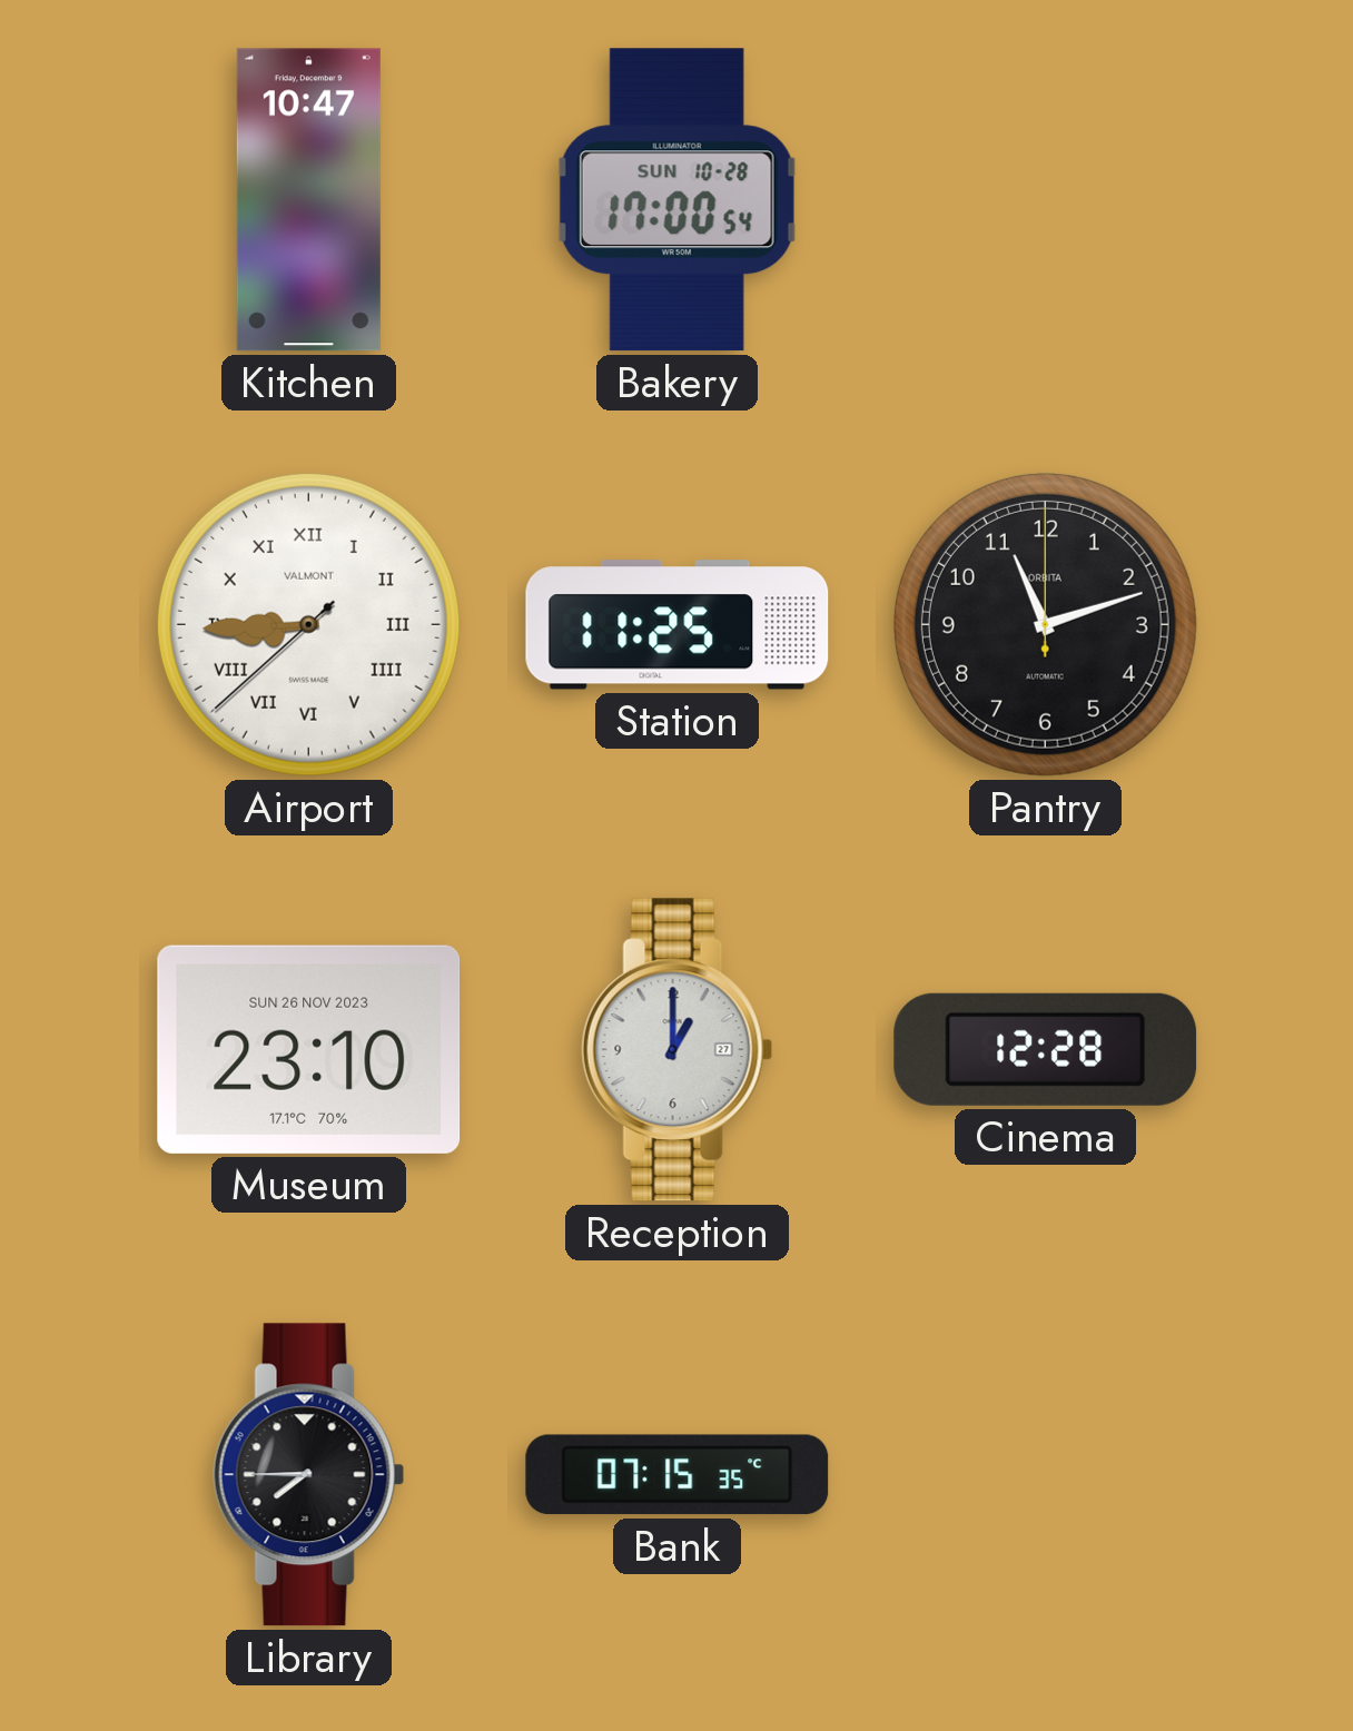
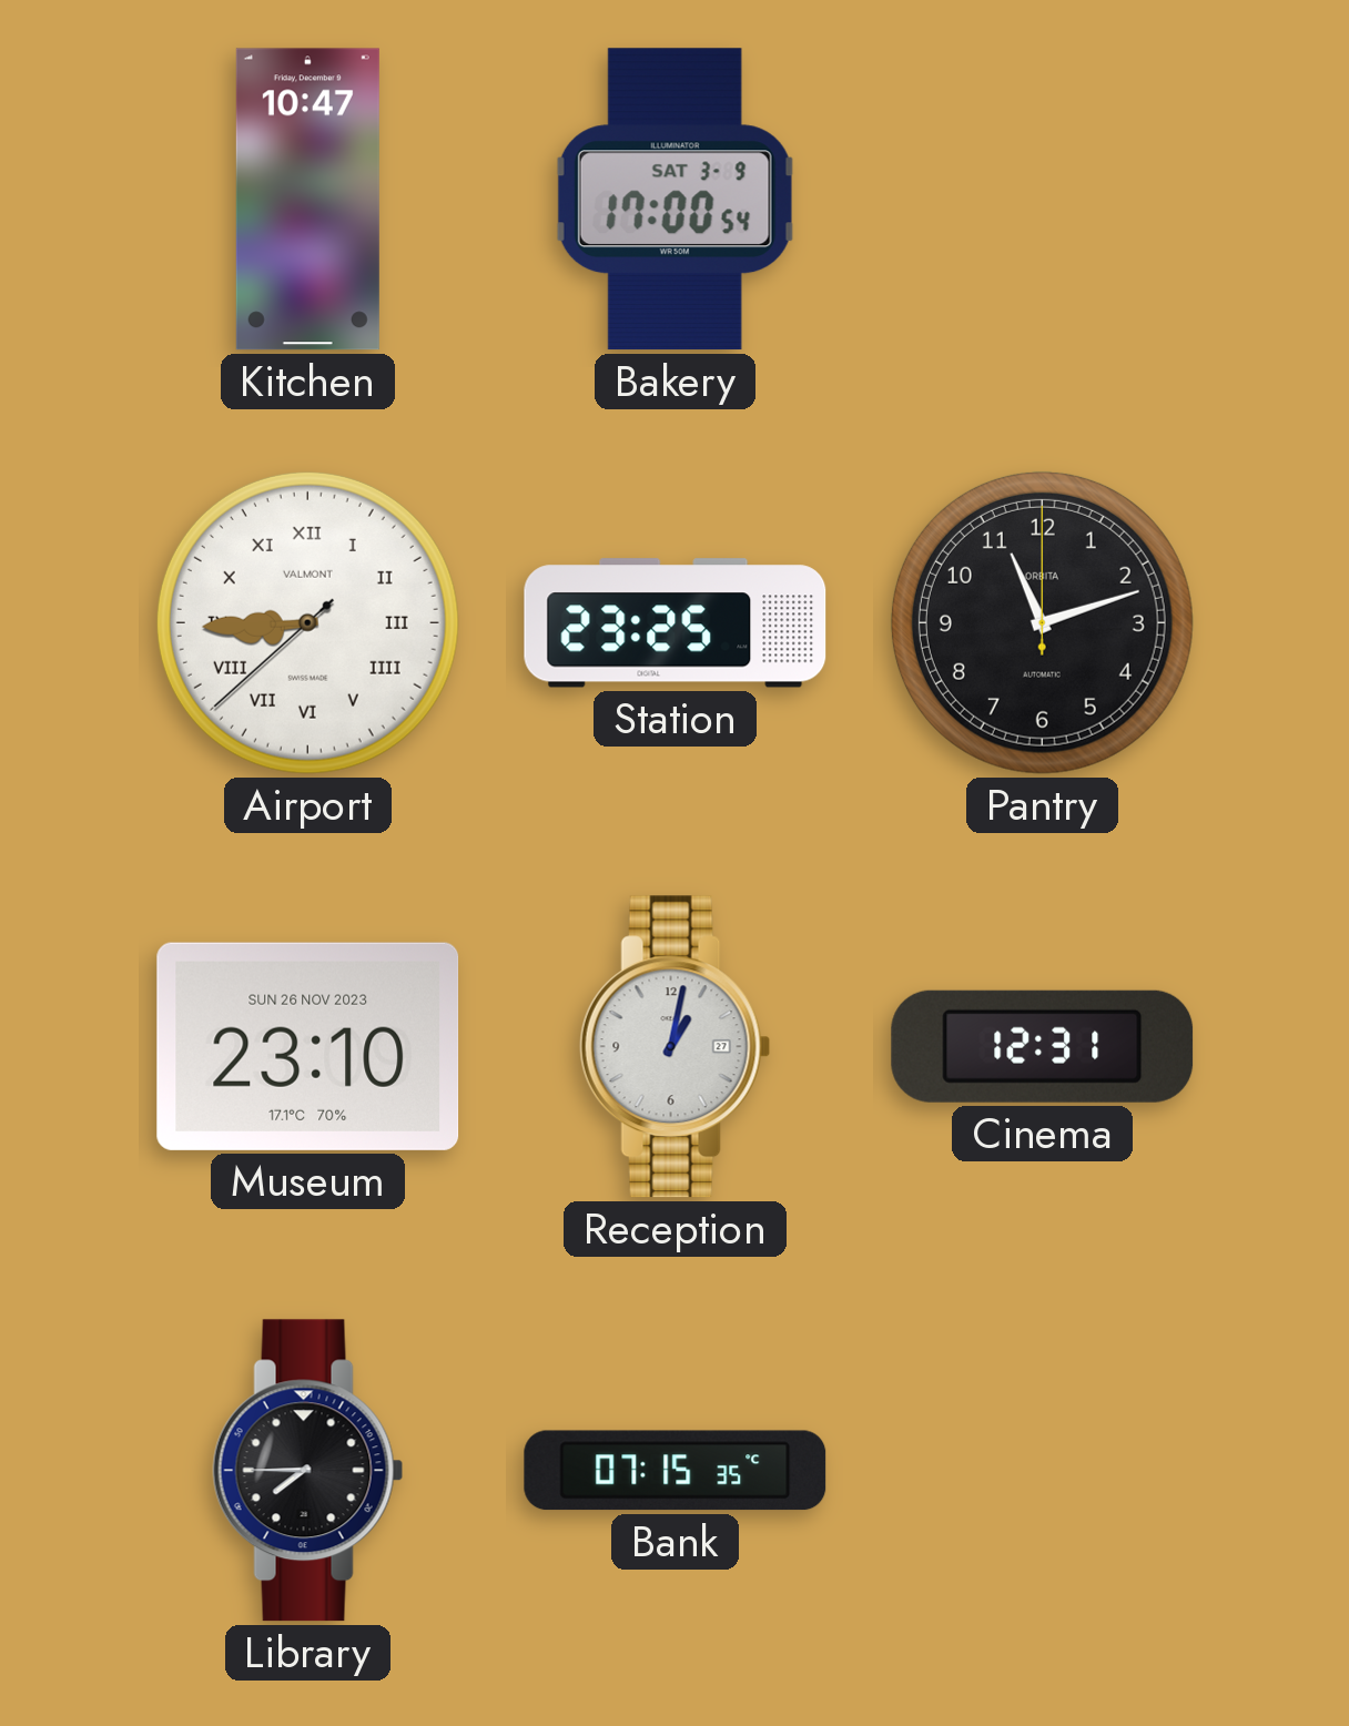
Bakery date: SUN 10-28 -> SAT 3-9 (674, 200)
Station: 11:25 -> 23:25 (676, 623)
Reception: 1:00 -> 1:02 (676, 1047)
Cinema: 12:28 -> 12:31 (1043, 1046)
